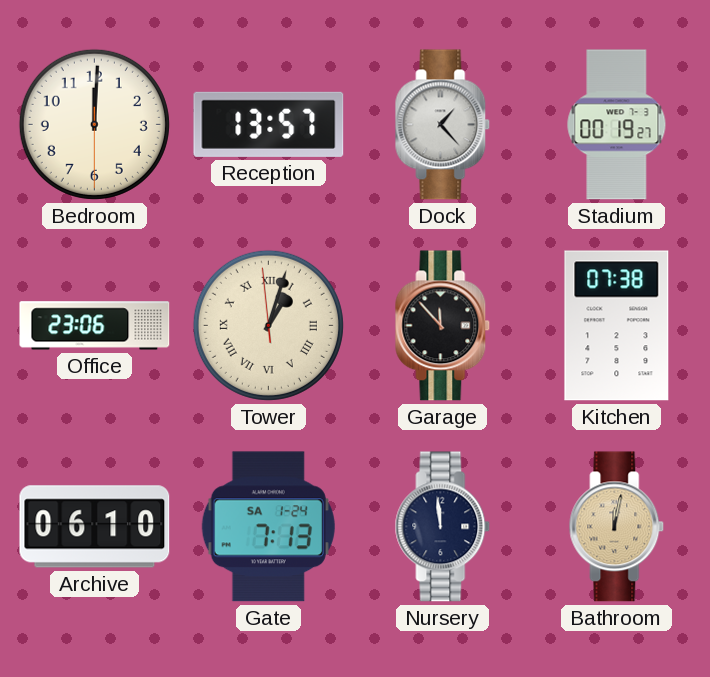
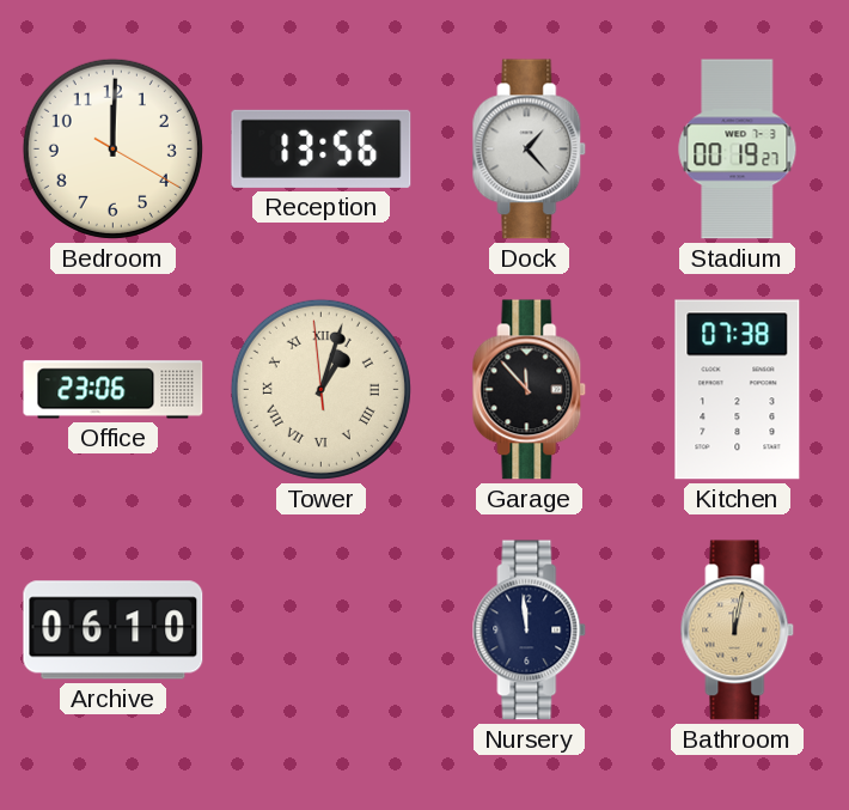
Bedroom: 12:00:30 -> 12:00:20 (112, 148)
Reception: 13:57 -> 13:56 (322, 148)
Gate: 7:13 -> none (268, 527)
